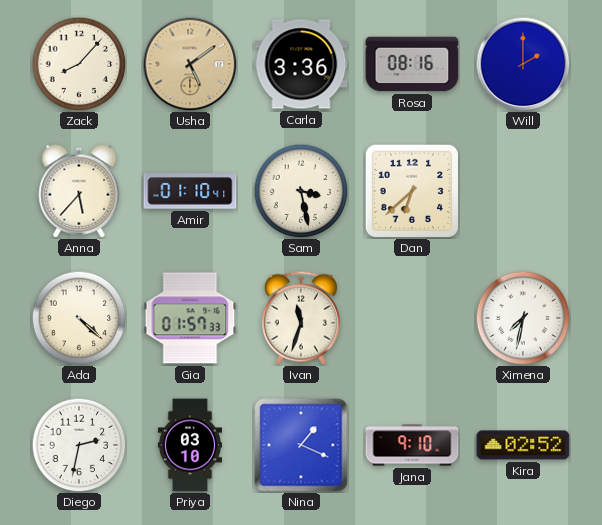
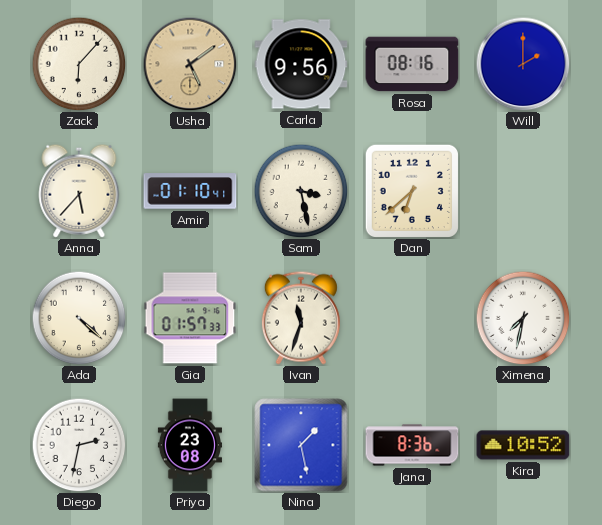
Zack: 8:07 -> 6:07 (79, 64)
Carla: 3:36 -> 9:56 (301, 64)
Priya: 03:10 -> 23:08 (190, 445)
Nina: 1:19 -> 1:28 (301, 445)
Jana: 9:10 -> 8:36 (412, 445)
Kira: 02:52 -> 10:52 (523, 445)
